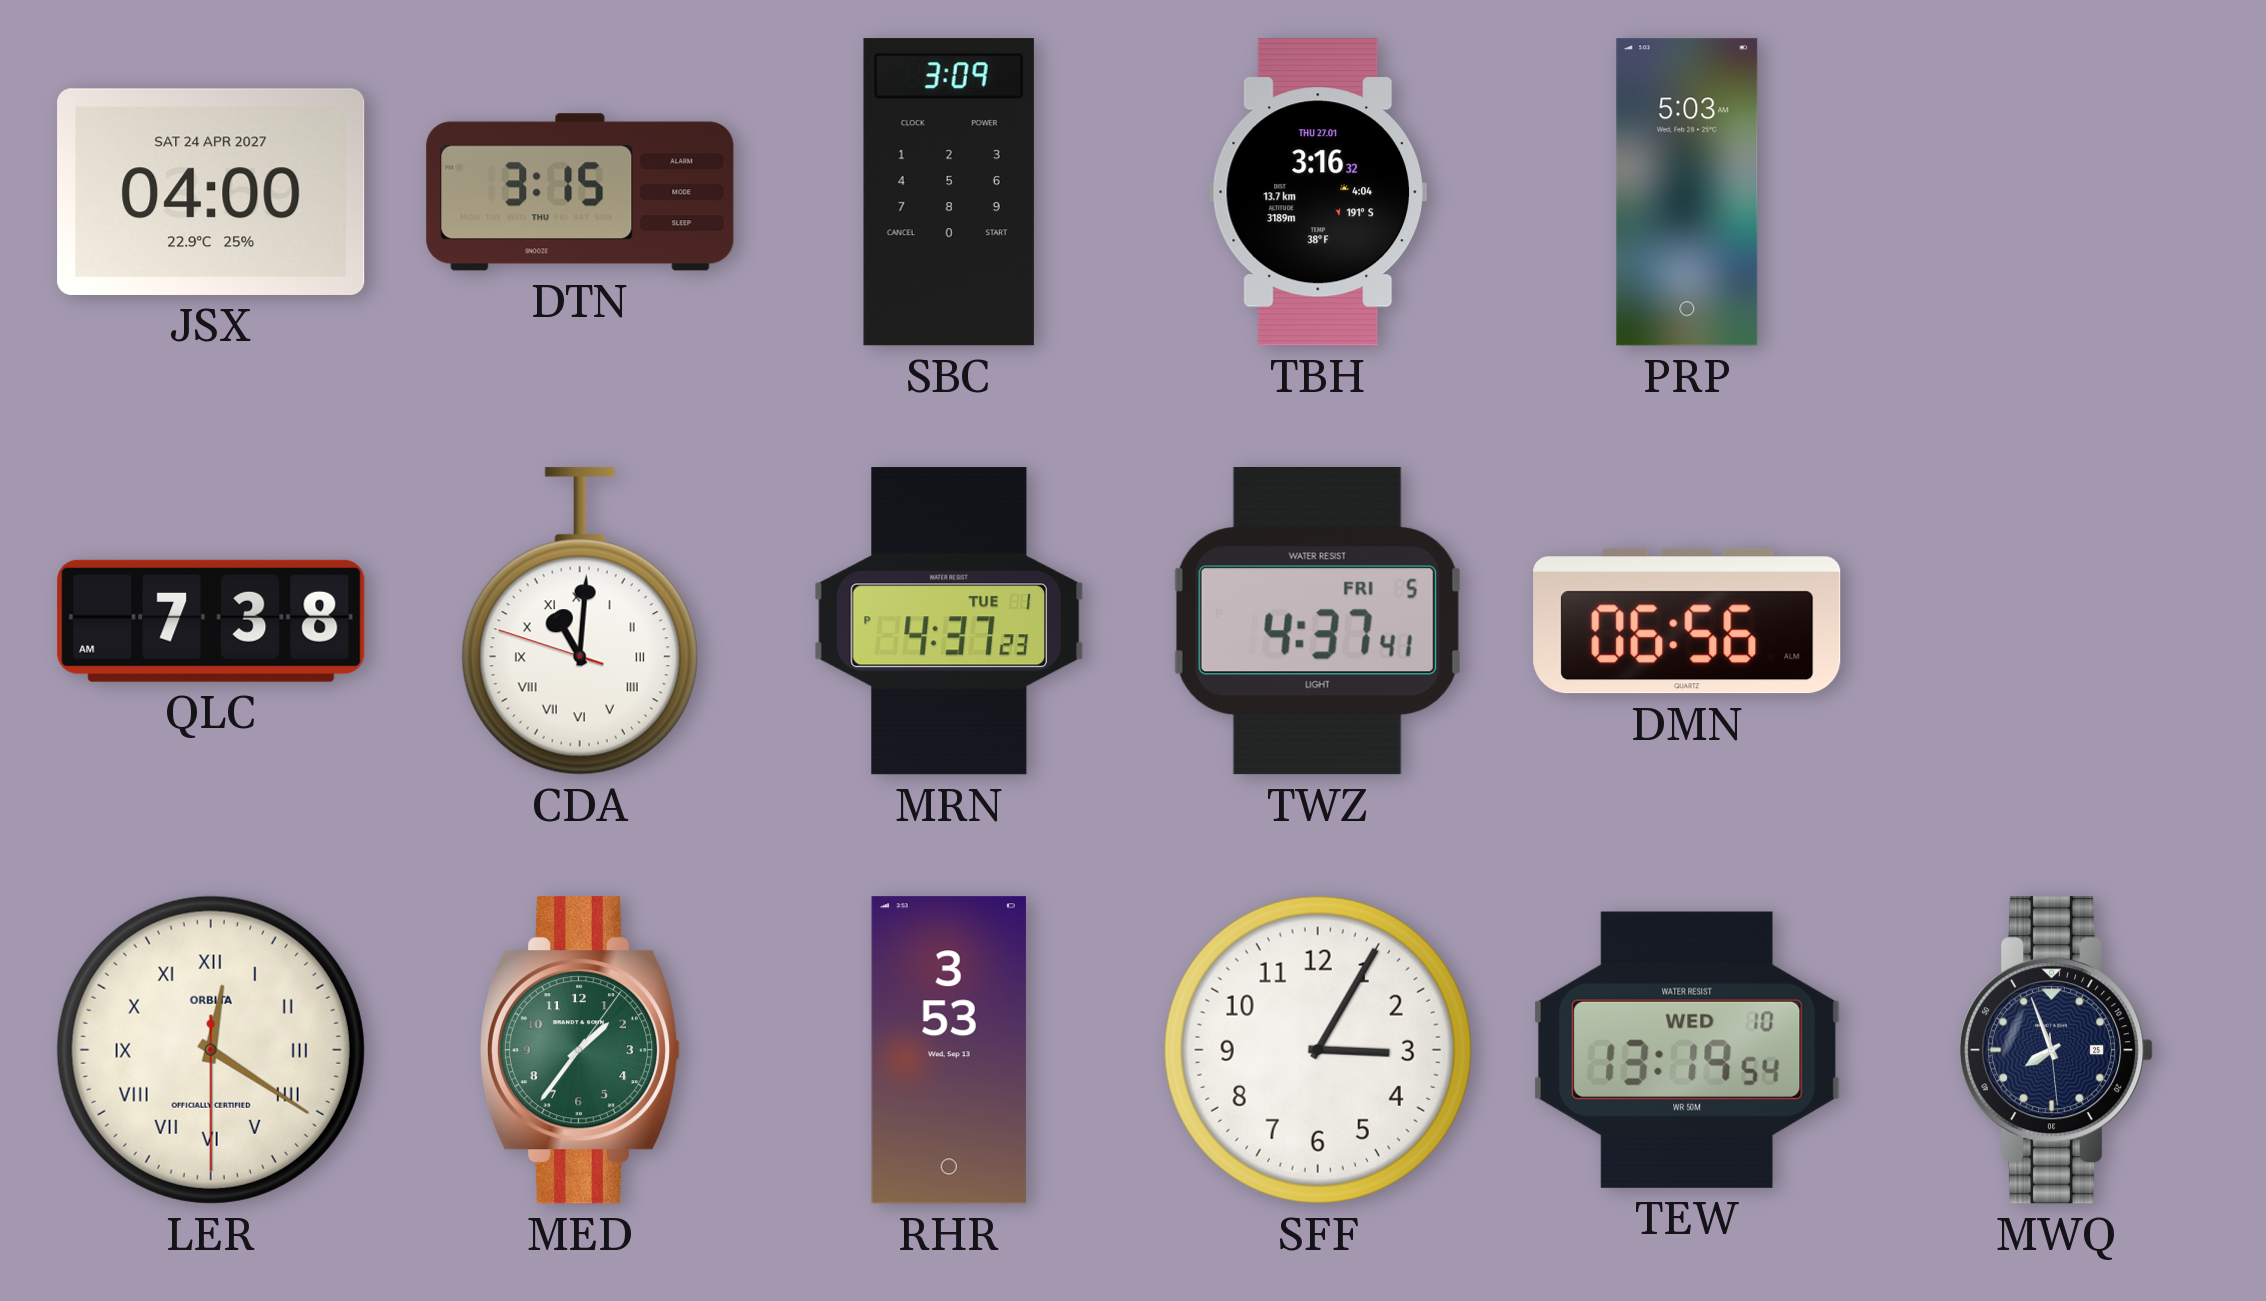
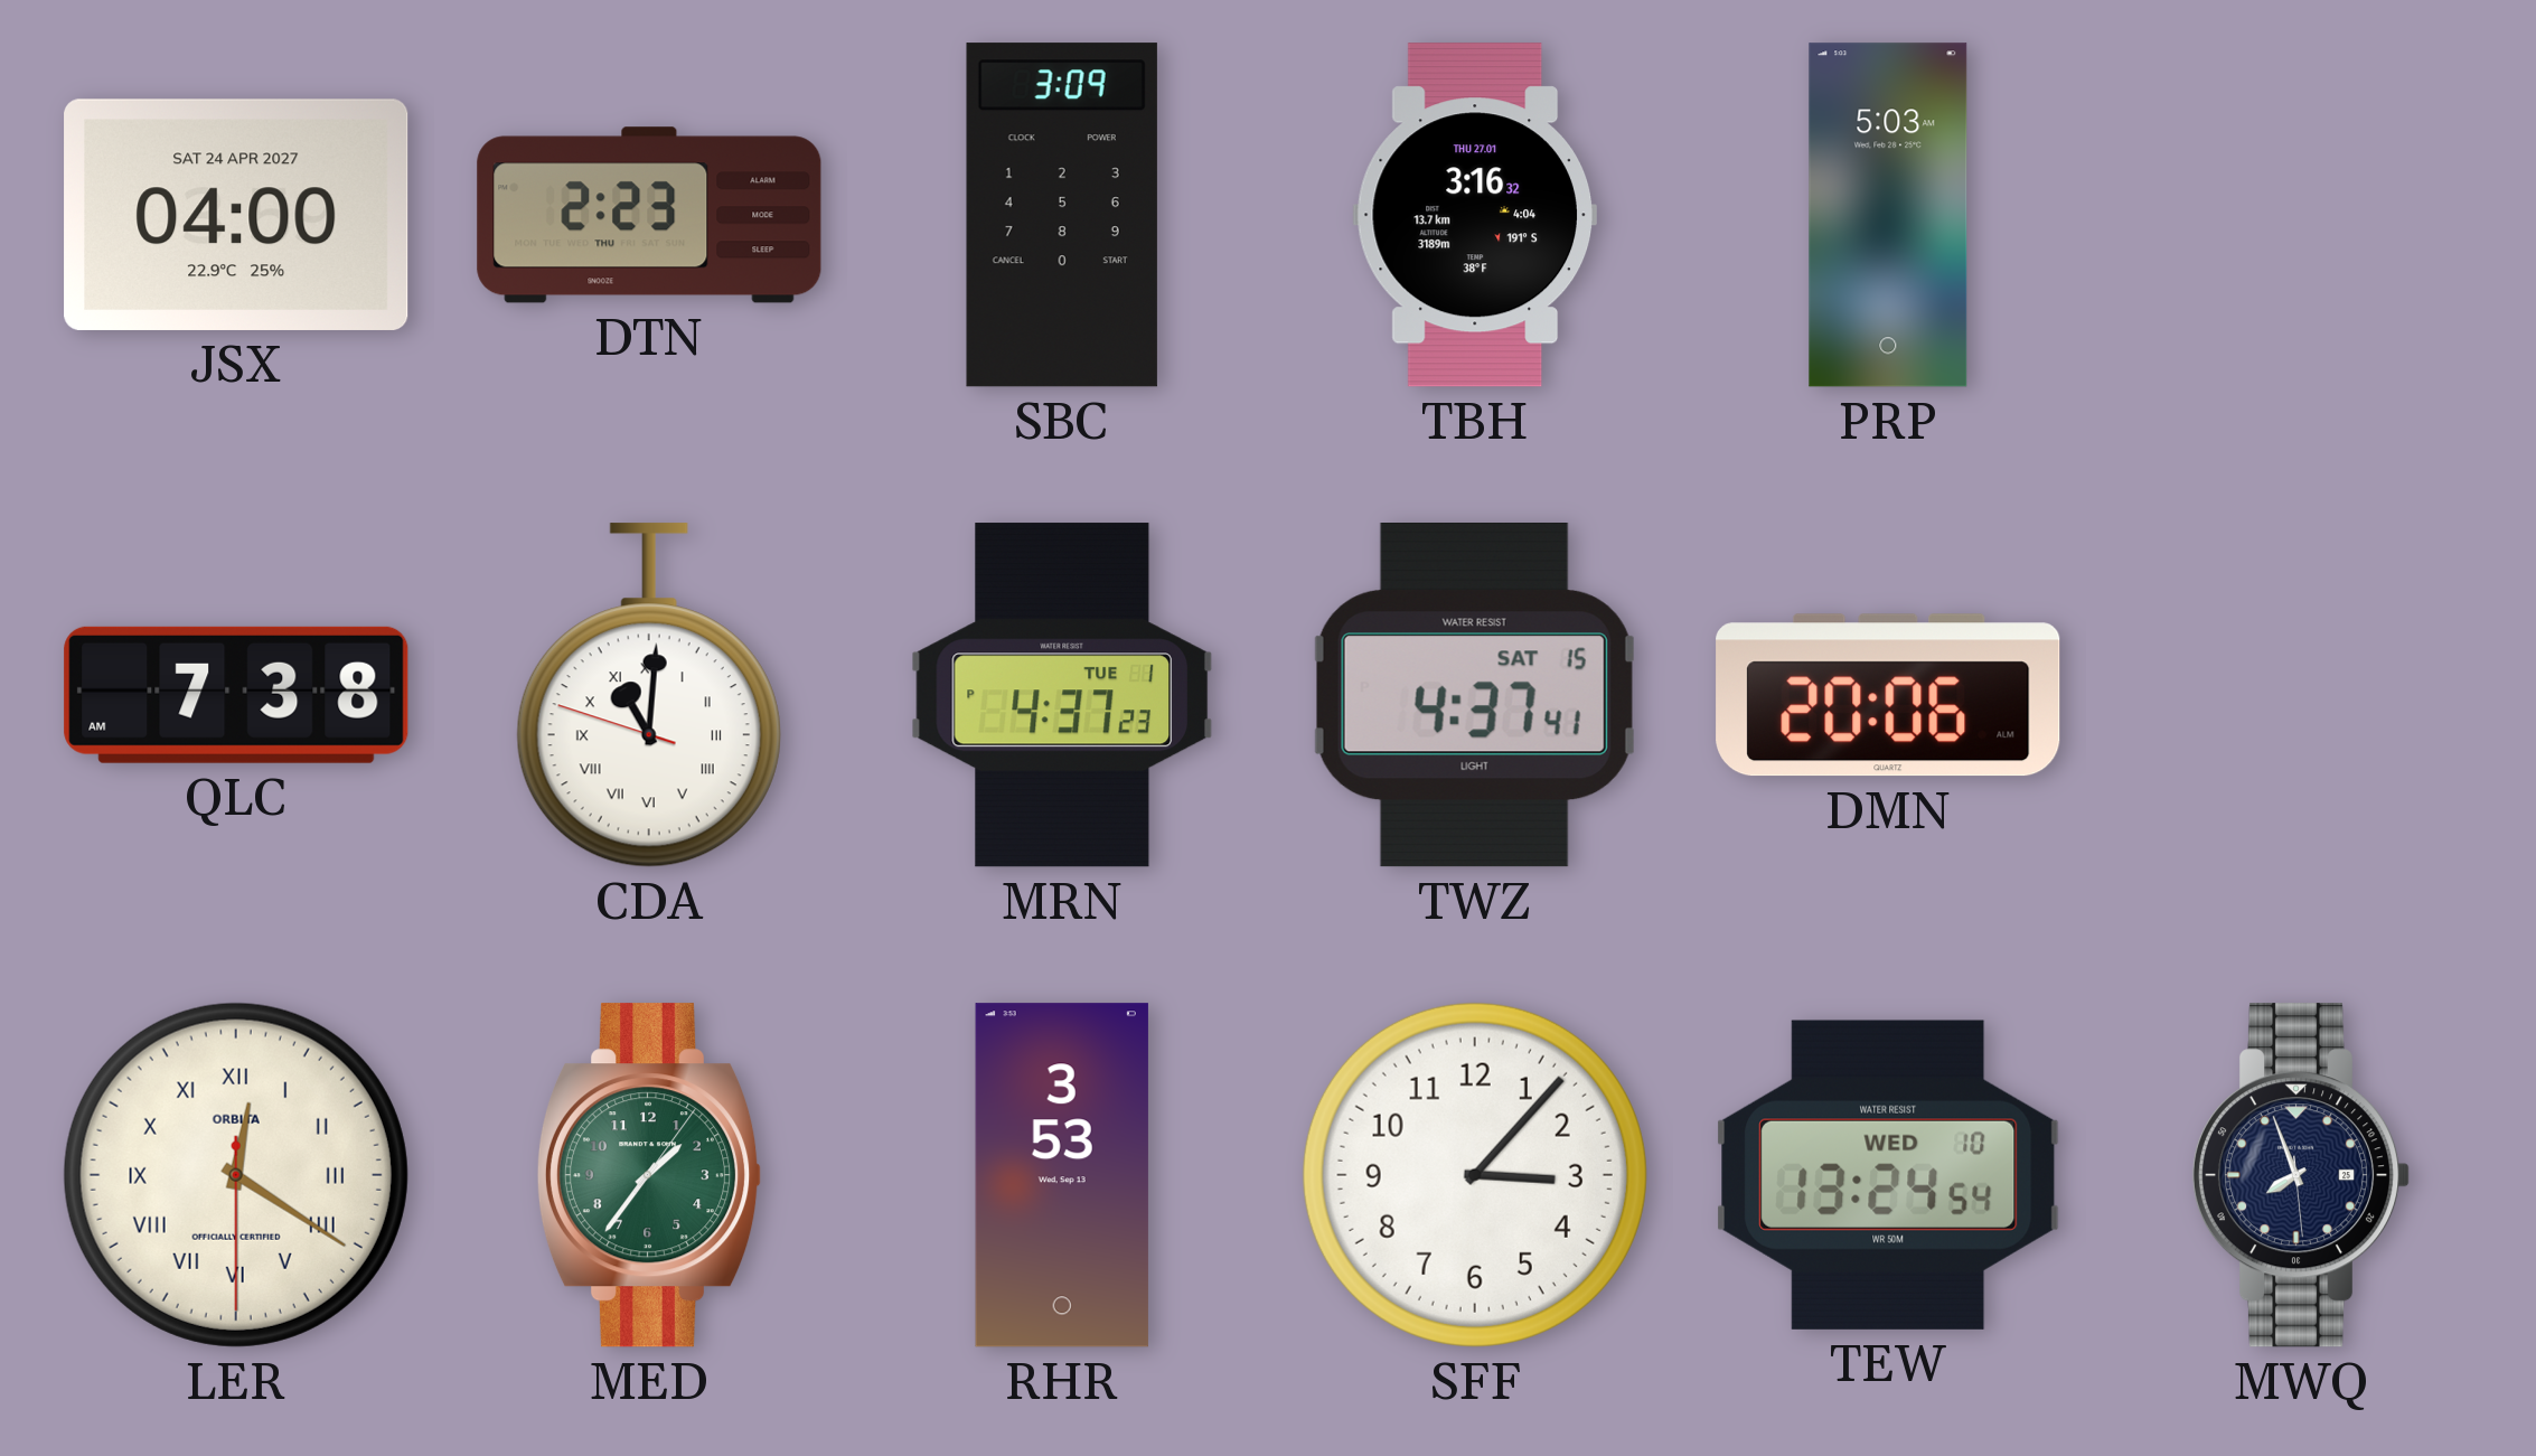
DTN: 3:15 -> 2:23 (649, 215)
TWZ date: FRI 5 -> SAT 15 (1475, 696)
DMN: 06:56 -> 20:06 (1888, 695)
SFF: 3:05 -> 3:07 (1475, 1175)
TEW: 13:19 -> 13:24 (1888, 1175)
